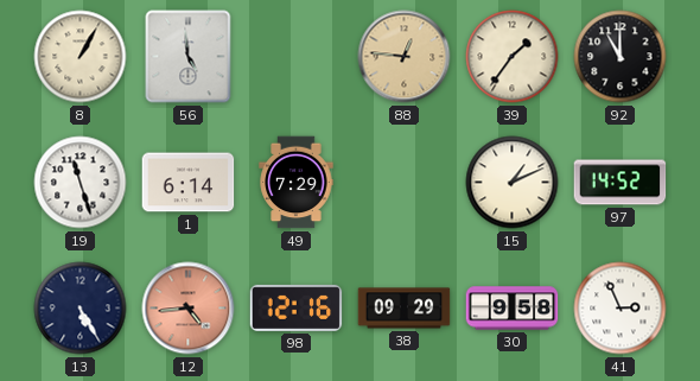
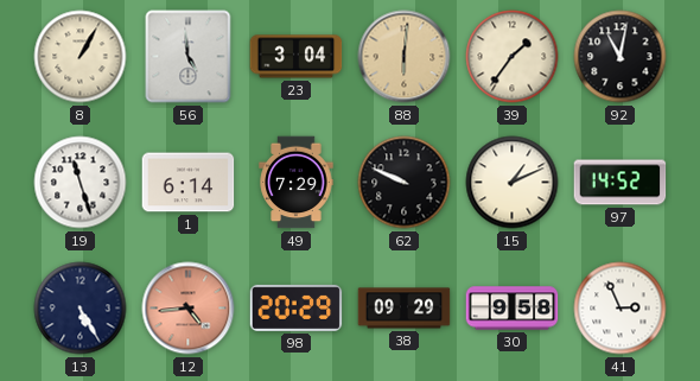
23: none -> 3:04 (297, 57)
88: 12:46 -> 6:01 (405, 57)
92: 11:00 -> 11:02 (621, 57)
62: none -> 9:49 (405, 183)
98: 12:16 -> 20:29 (297, 307)
